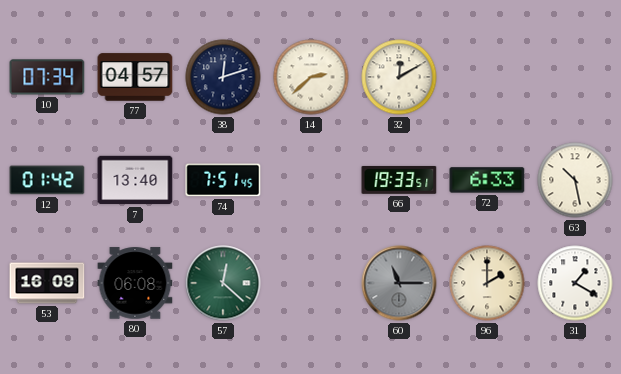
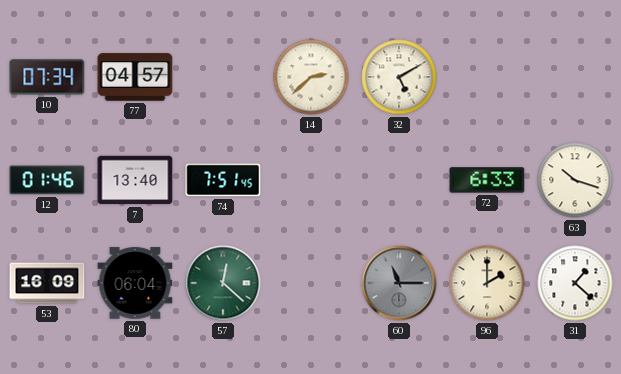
38: 12:12 -> none (223, 77)
32: 12:10 -> 5:10 (399, 77)
12: 01:42 -> 01:46 (47, 180)
66: 19:33 -> none (399, 180)
63: 10:28 -> 10:18 (575, 180)
80: 06:08 -> 06:04 (135, 283)
31: 1:20 -> 1:22 (575, 283)
